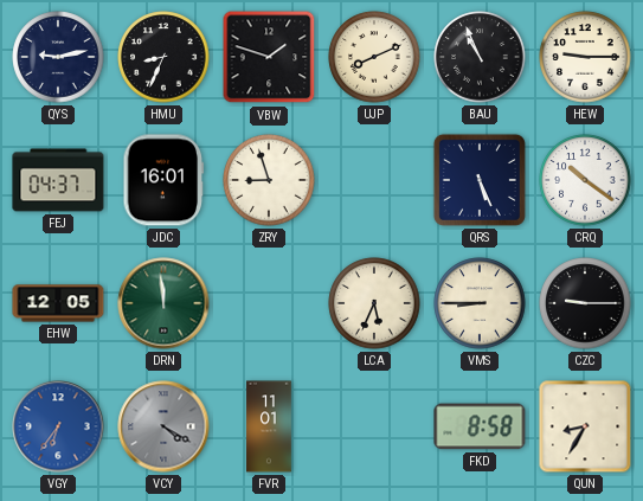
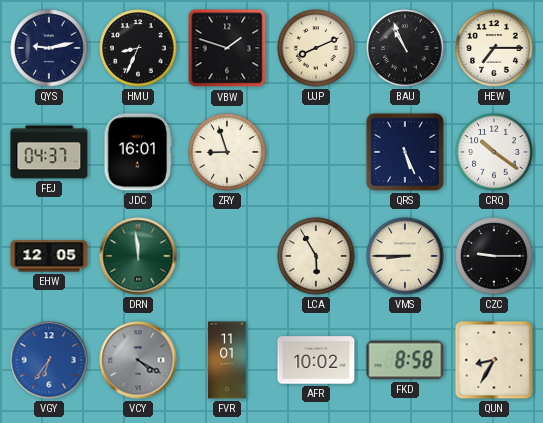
HEW: 9:15 -> 7:15 (494, 48)
LCA: 5:34 -> 5:55 (316, 256)
AFR: none -> 10:02 (316, 360)
